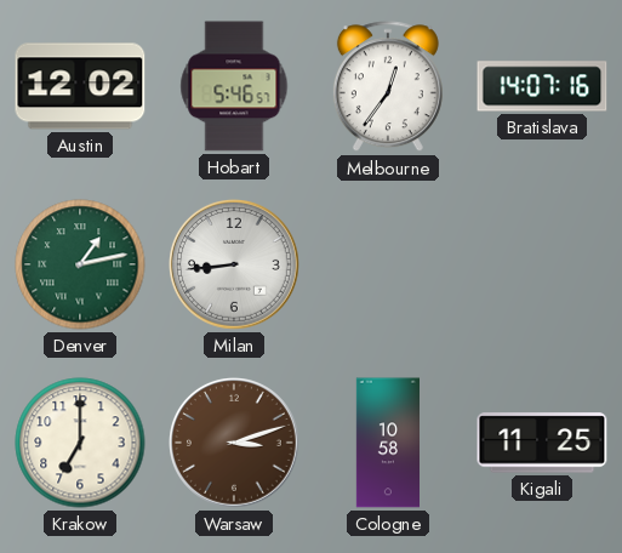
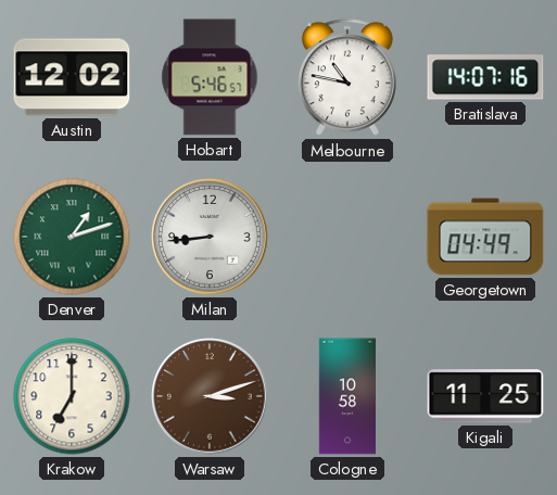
Melbourne: 12:36 -> 10:47 (347, 78)
Denver: 1:13 -> 1:12 (72, 237)
Georgetown: none -> 04:49 (485, 237)
